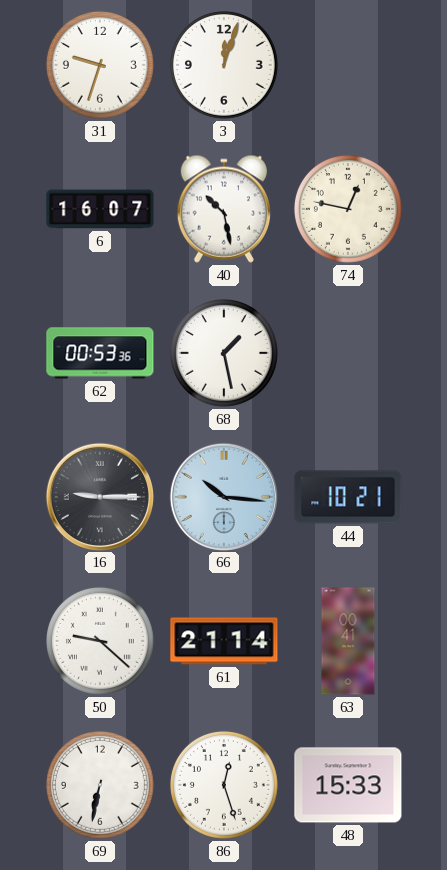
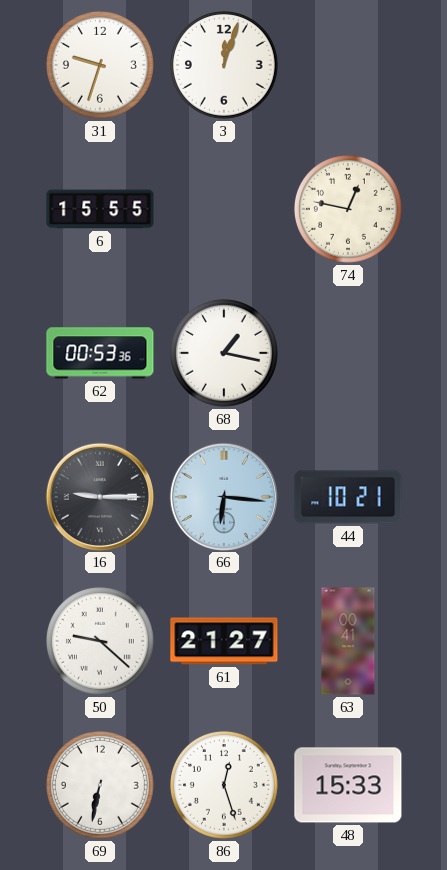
6: 16:07 -> 15:55 (100, 209)
40: 10:28 -> none (224, 209)
68: 1:28 -> 1:17 (224, 353)
66: 10:16 -> 6:16 (223, 496)
61: 21:14 -> 21:27 (224, 641)
